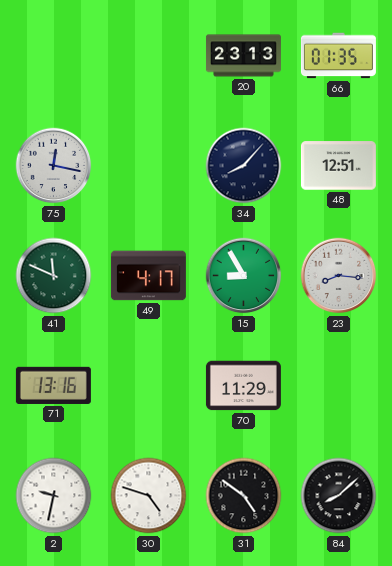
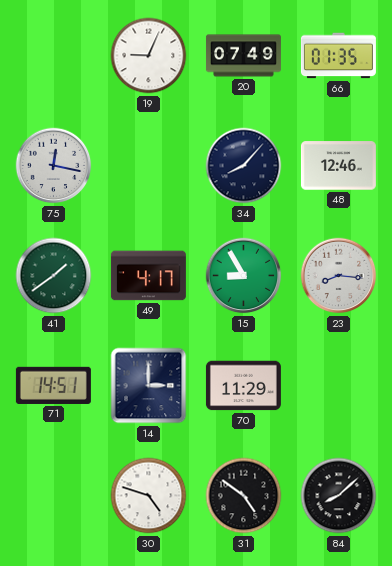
19: none -> 9:04 (149, 56)
20: 23:13 -> 07:49 (243, 56)
48: 12:51 -> 12:46 (338, 166)
41: 11:49 -> 1:39 (54, 276)
71: 13:16 -> 14:51 (53, 385)
14: none -> 3:00 (149, 386)
2: 9:32 -> none (54, 496)
